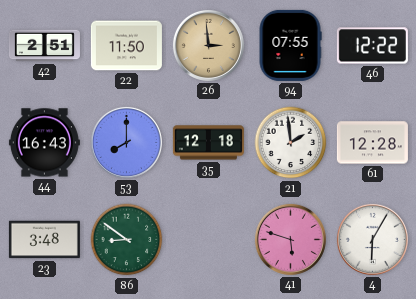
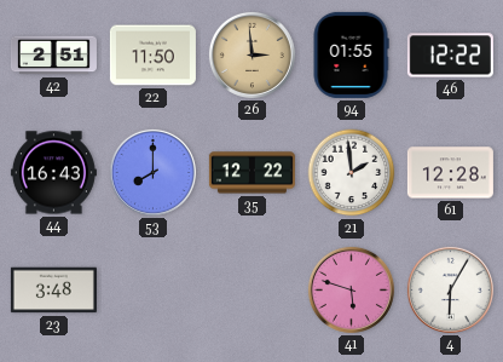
94: 07:55 -> 01:55 (351, 54)
35: 12:18 -> 12:22 (251, 173)
86: 8:51 -> none (127, 240)
